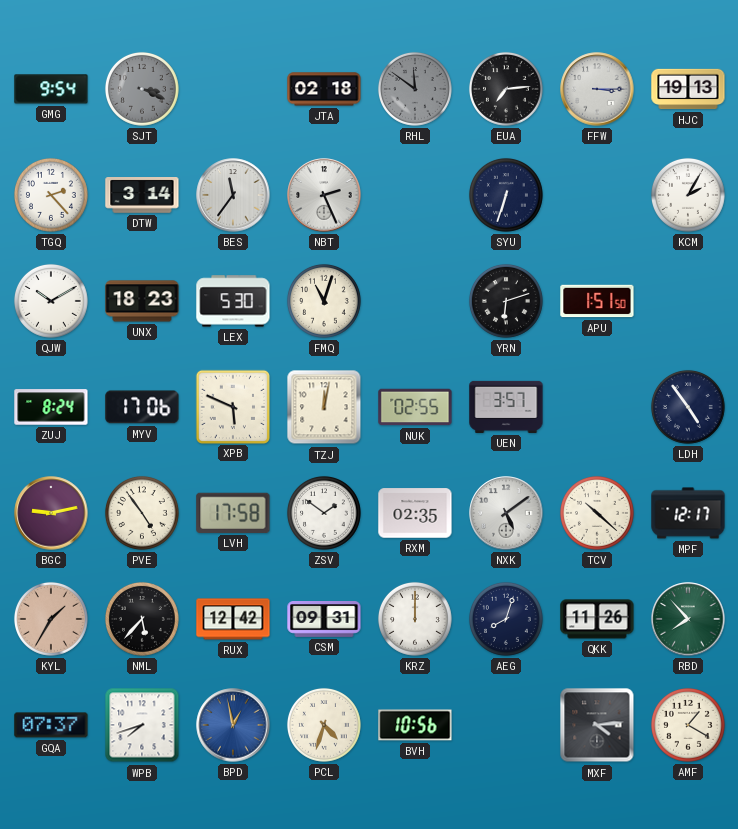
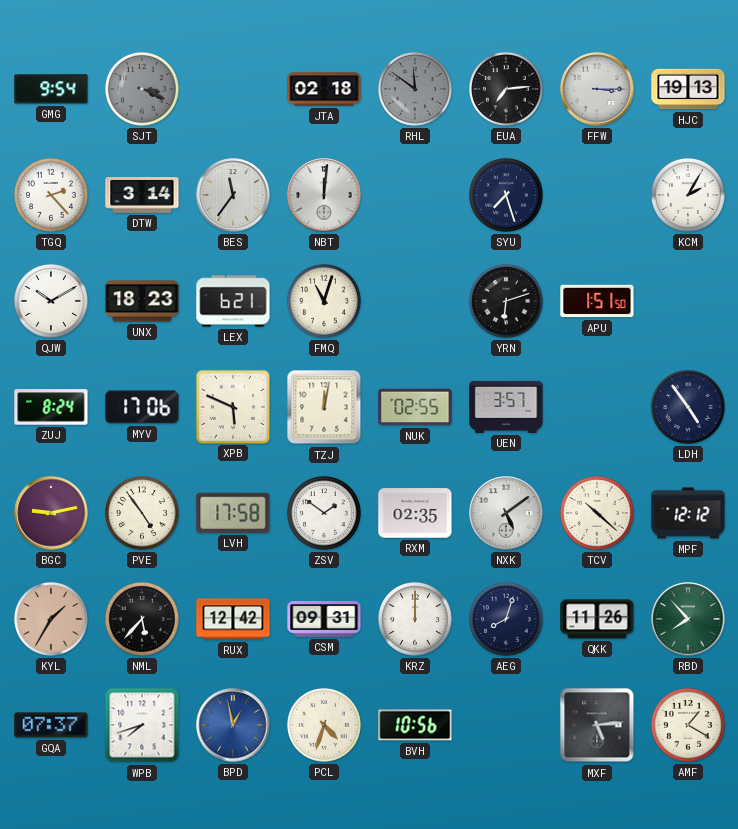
NBT: 2:26 -> 12:01 (324, 195)
SYU: 6:33 -> 7:27 (506, 195)
LEX: 5:30 -> 6:21 (233, 301)
MPF: 12:17 -> 12:12 (688, 513)
MXF: 4:14 -> 5:14 (597, 725)
